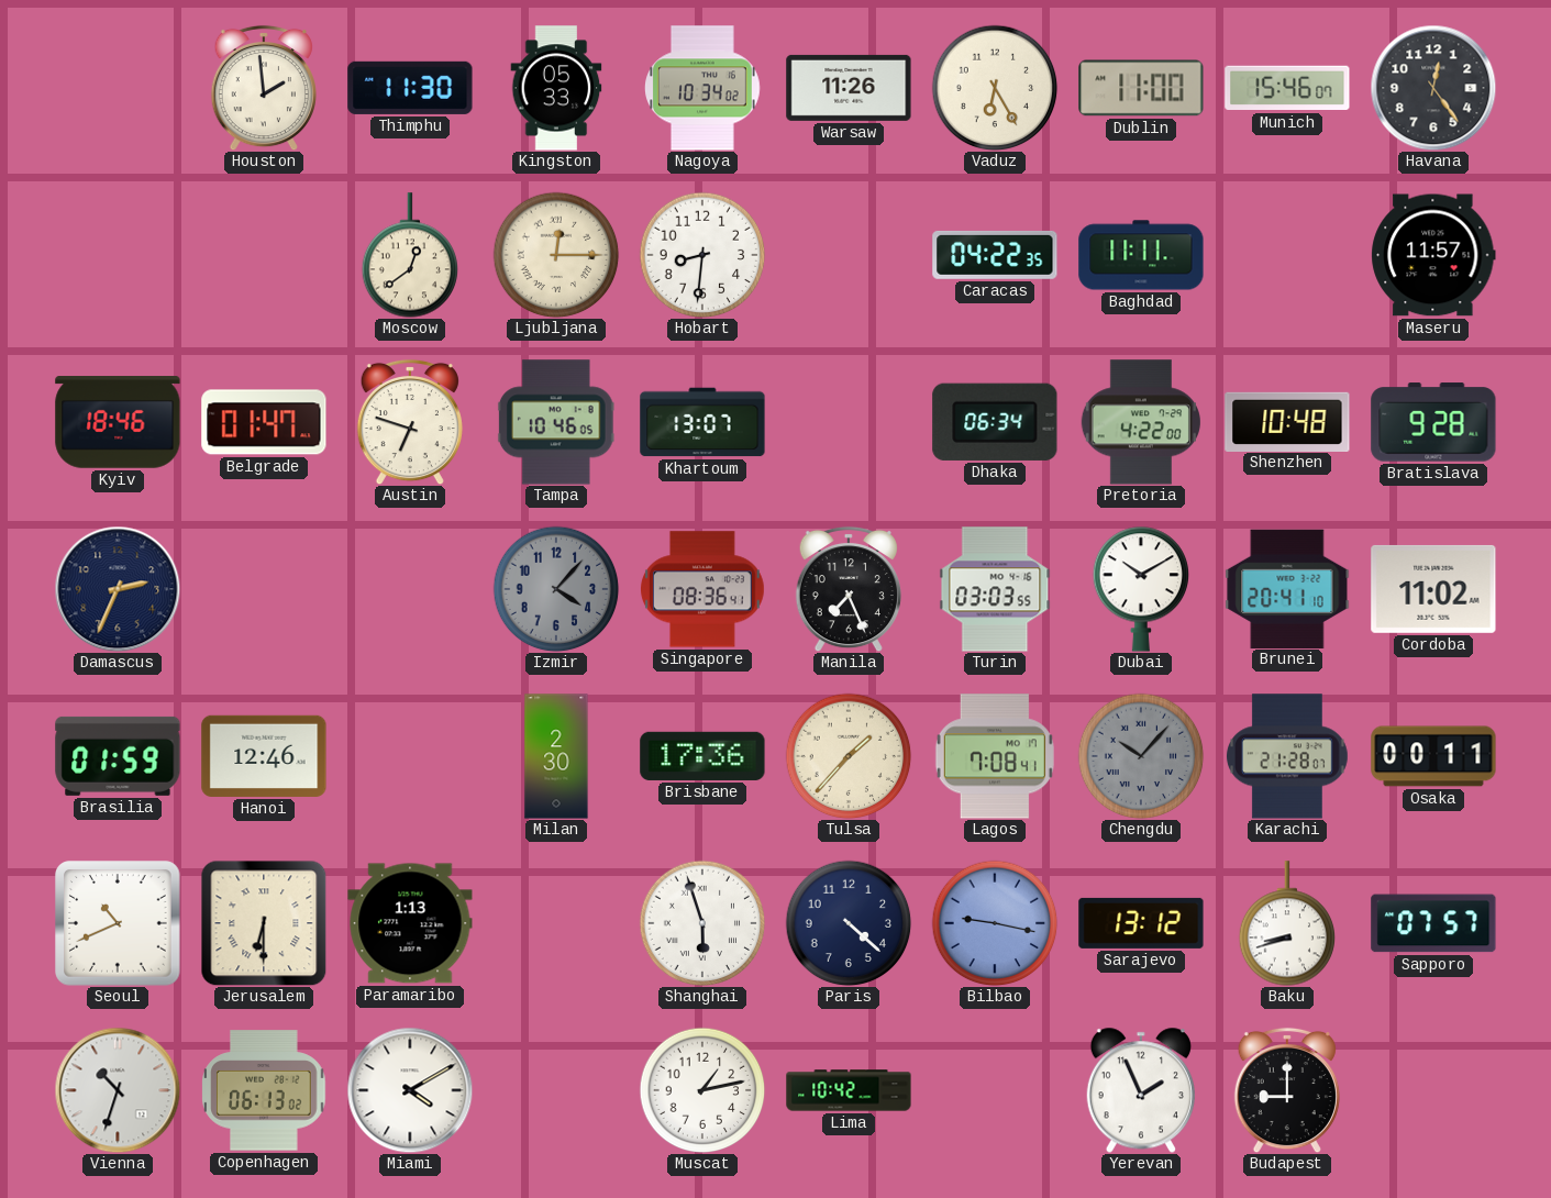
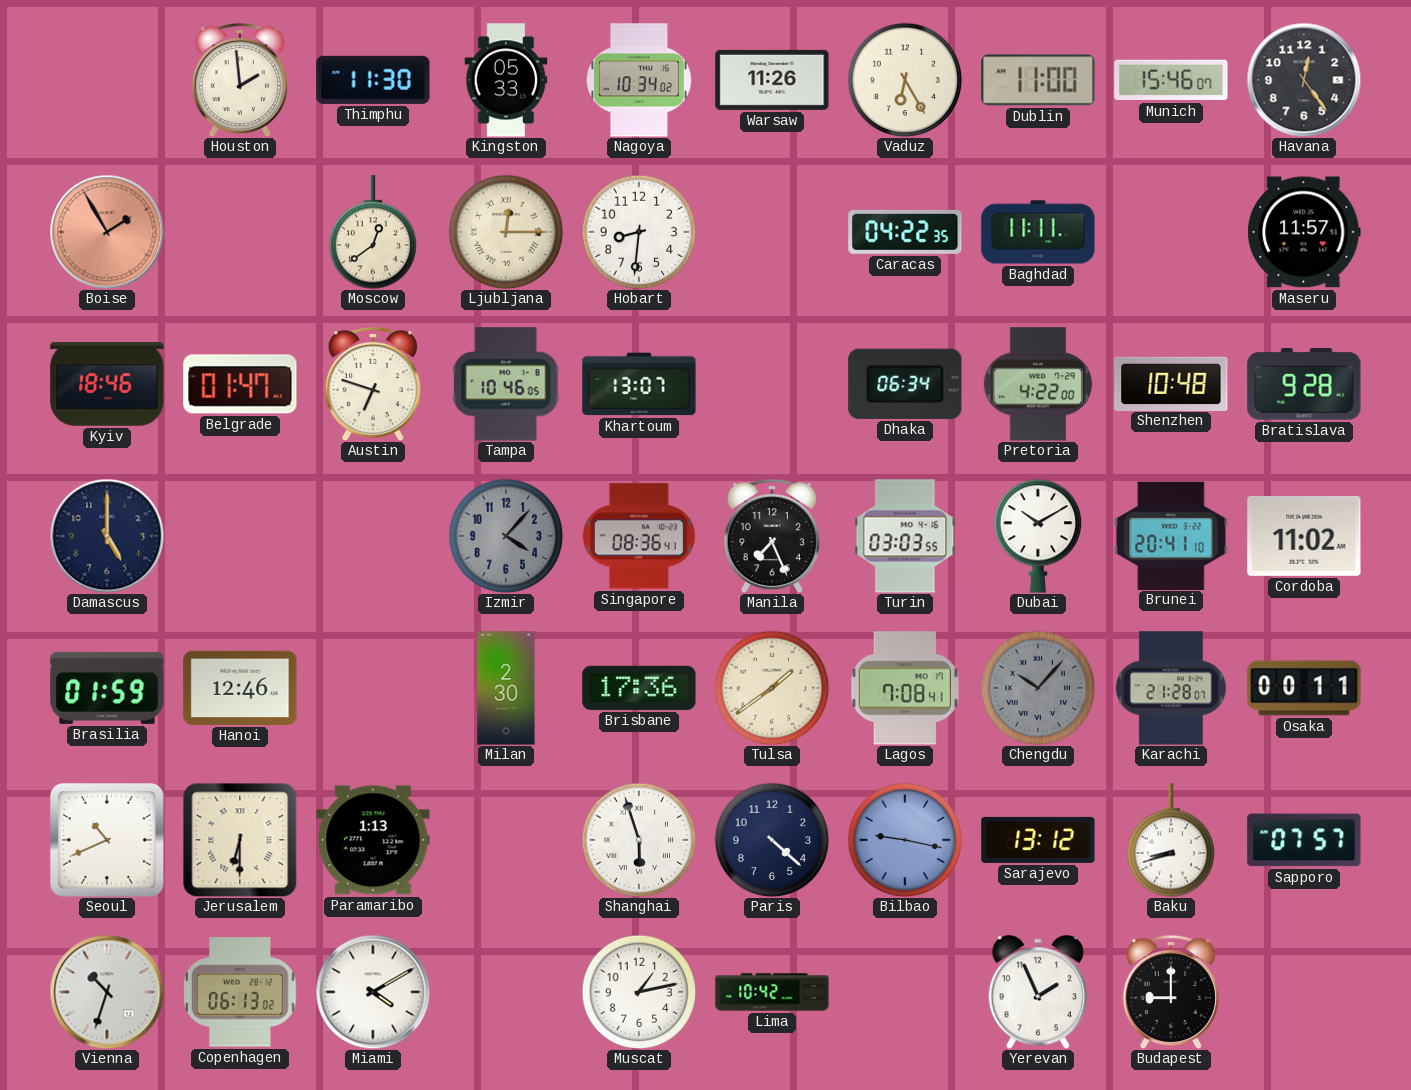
Boise: none -> 1:55 (107, 232)
Damascus: 2:34 -> 5:00 (107, 536)
Tulsa: 1:37 -> 1:39 (772, 688)
